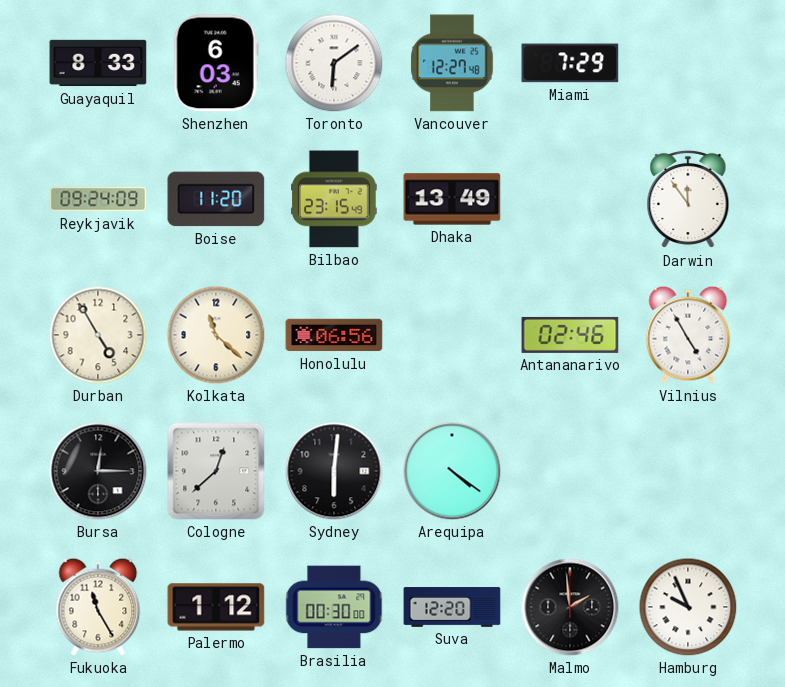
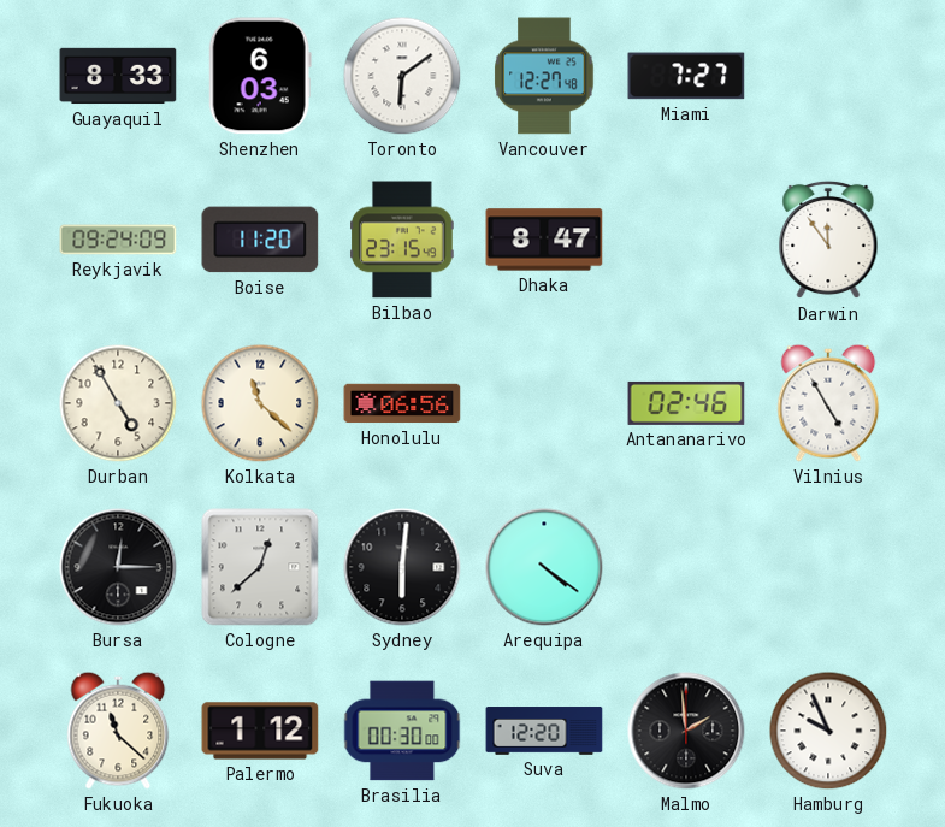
Miami: 7:29 -> 7:27 (686, 76)
Dhaka: 13:49 -> 8:47 (544, 240)
Fukuoka: 11:25 -> 11:22 (118, 731)
